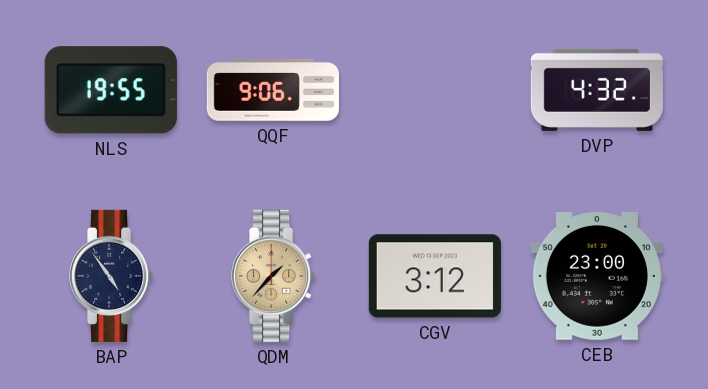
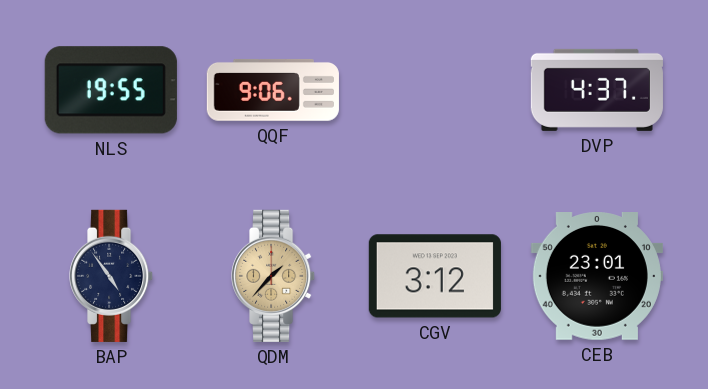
DVP: 4:32 -> 4:37 (597, 90)
CEB: 23:00 -> 23:01 (597, 277)
